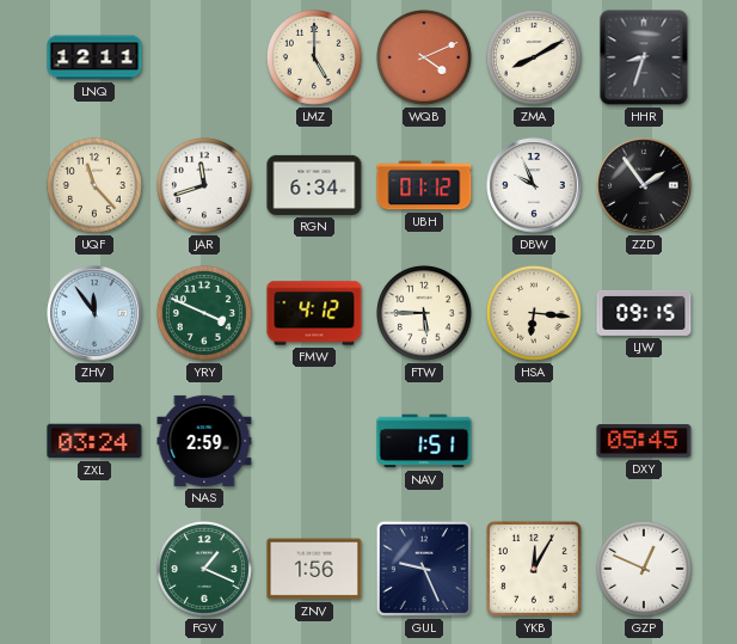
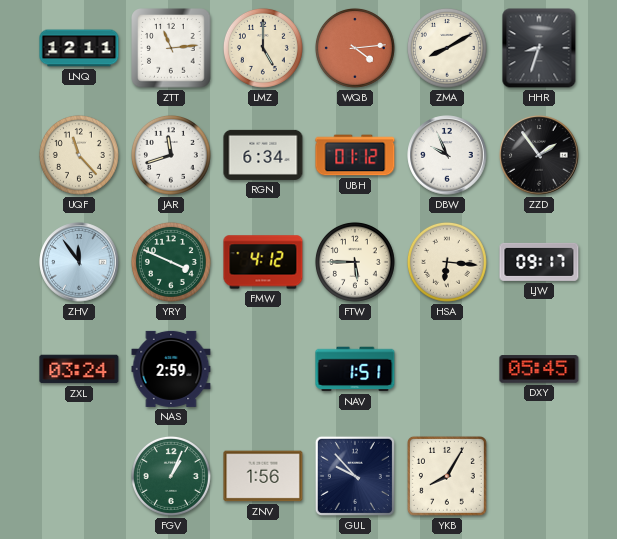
ZTT: none -> 11:14 (171, 48)
WQB: 4:11 -> 4:14 (355, 48)
LJW: 09:15 -> 09:17 (539, 262)
FGV: 1:19 -> 1:04 (171, 476)
GUL: 9:26 -> 9:53 (355, 476)
YKB: 12:05 -> 8:05 (447, 476)
GZP: 12:49 -> none (644, 569)
